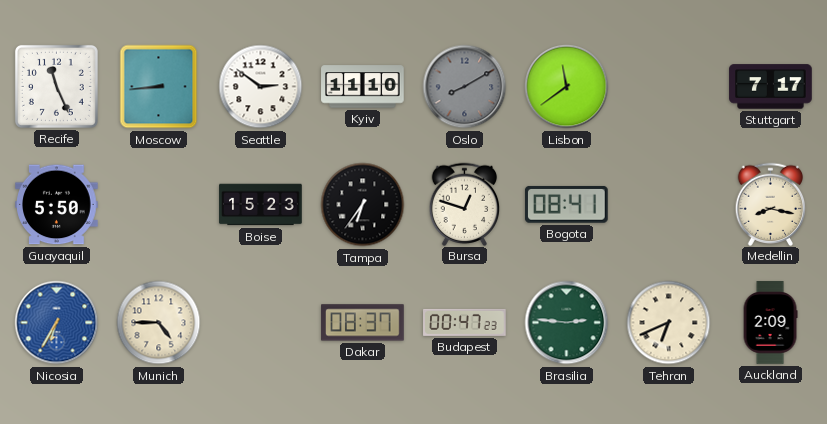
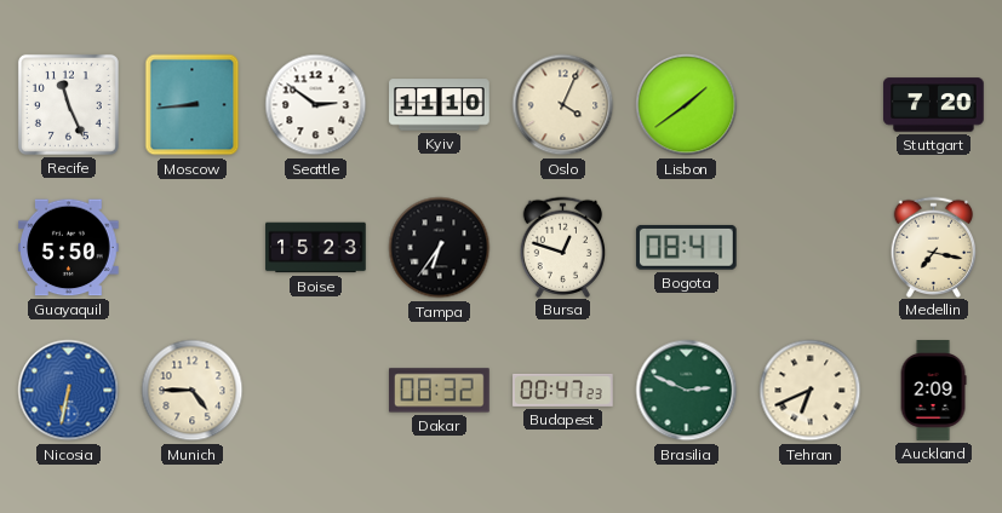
Oslo: 8:10 -> 4:04 (563, 105)
Oslo dial: grey -> cream (563, 105)
Lisbon: 11:39 -> 1:39 (687, 105)
Stuttgart: 7:17 -> 7:20 (934, 105)
Medellin: 8:17 -> 7:17 (934, 247)
Nicosia: 6:35 -> 6:32 (69, 391)
Dakar: 08:37 -> 08:32 (440, 391)
Brasilia: 2:46 -> 2:49 (687, 391)
